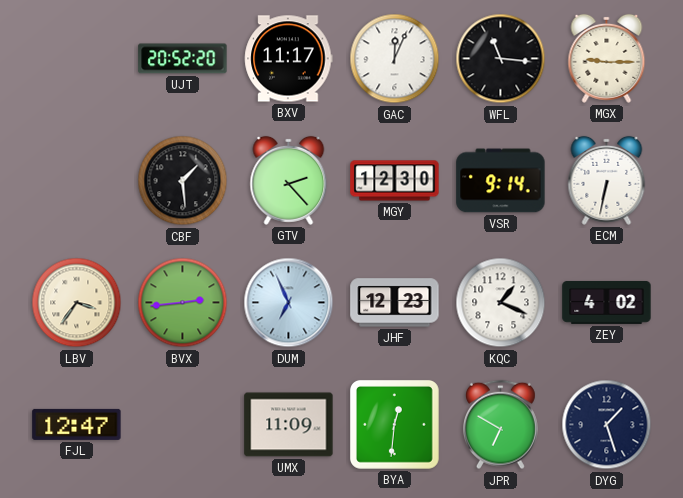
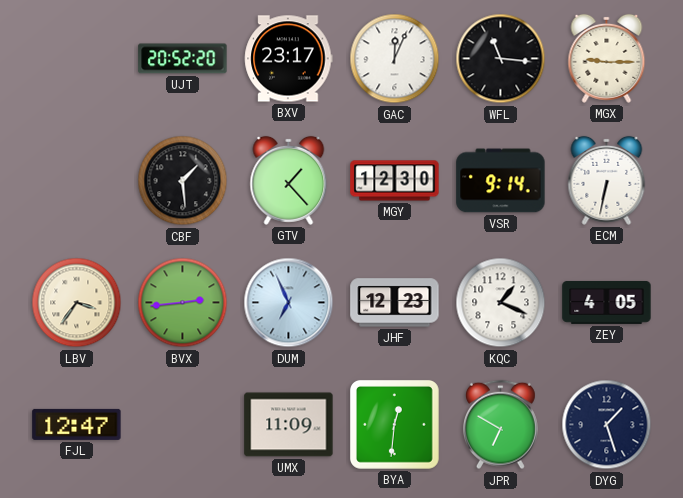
BXV: 11:17 -> 23:17 (289, 59)
GTV: 2:23 -> 1:23 (289, 180)
ZEY: 4:02 -> 4:05 (607, 302)
